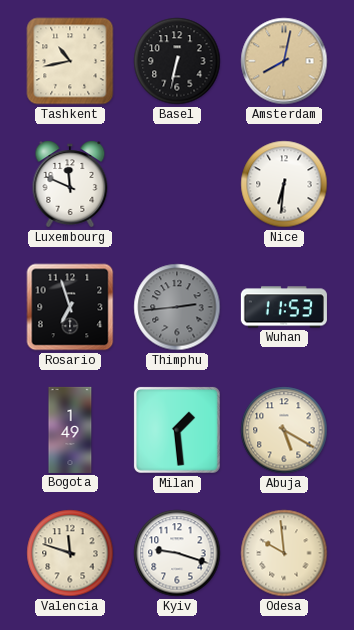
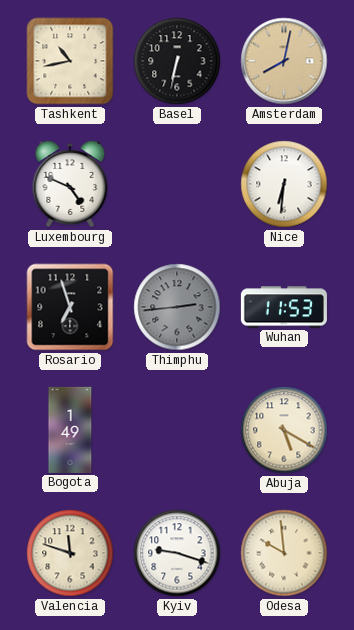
Luxembourg: 11:49 -> 4:49 (70, 184)
Milan: 1:29 -> none (177, 430)
